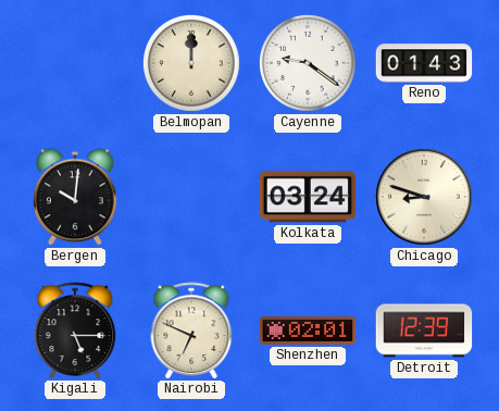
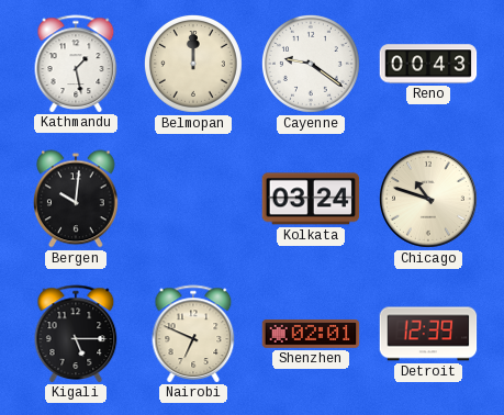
Kathmandu: none -> 1:28 (76, 64)
Reno: 01:43 -> 00:43 (428, 64)
Chicago: 8:48 -> 10:48 (429, 200)
